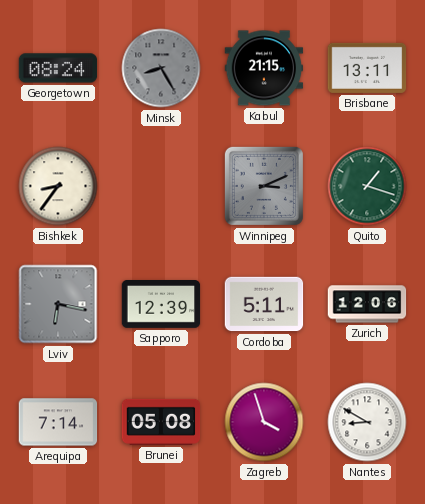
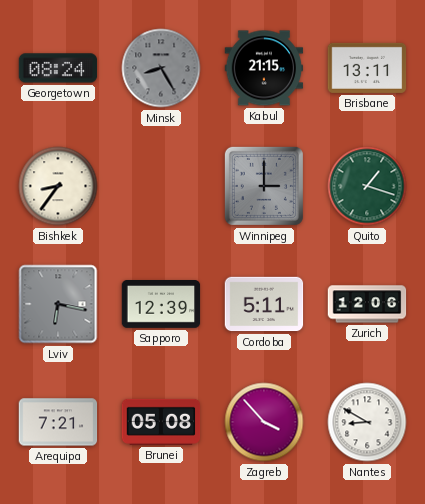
Winnipeg: 3:11 -> 3:00 (264, 186)
Arequipa: 7:14 -> 7:21 (58, 422)
Zagreb: 3:57 -> 3:53 (264, 422)
